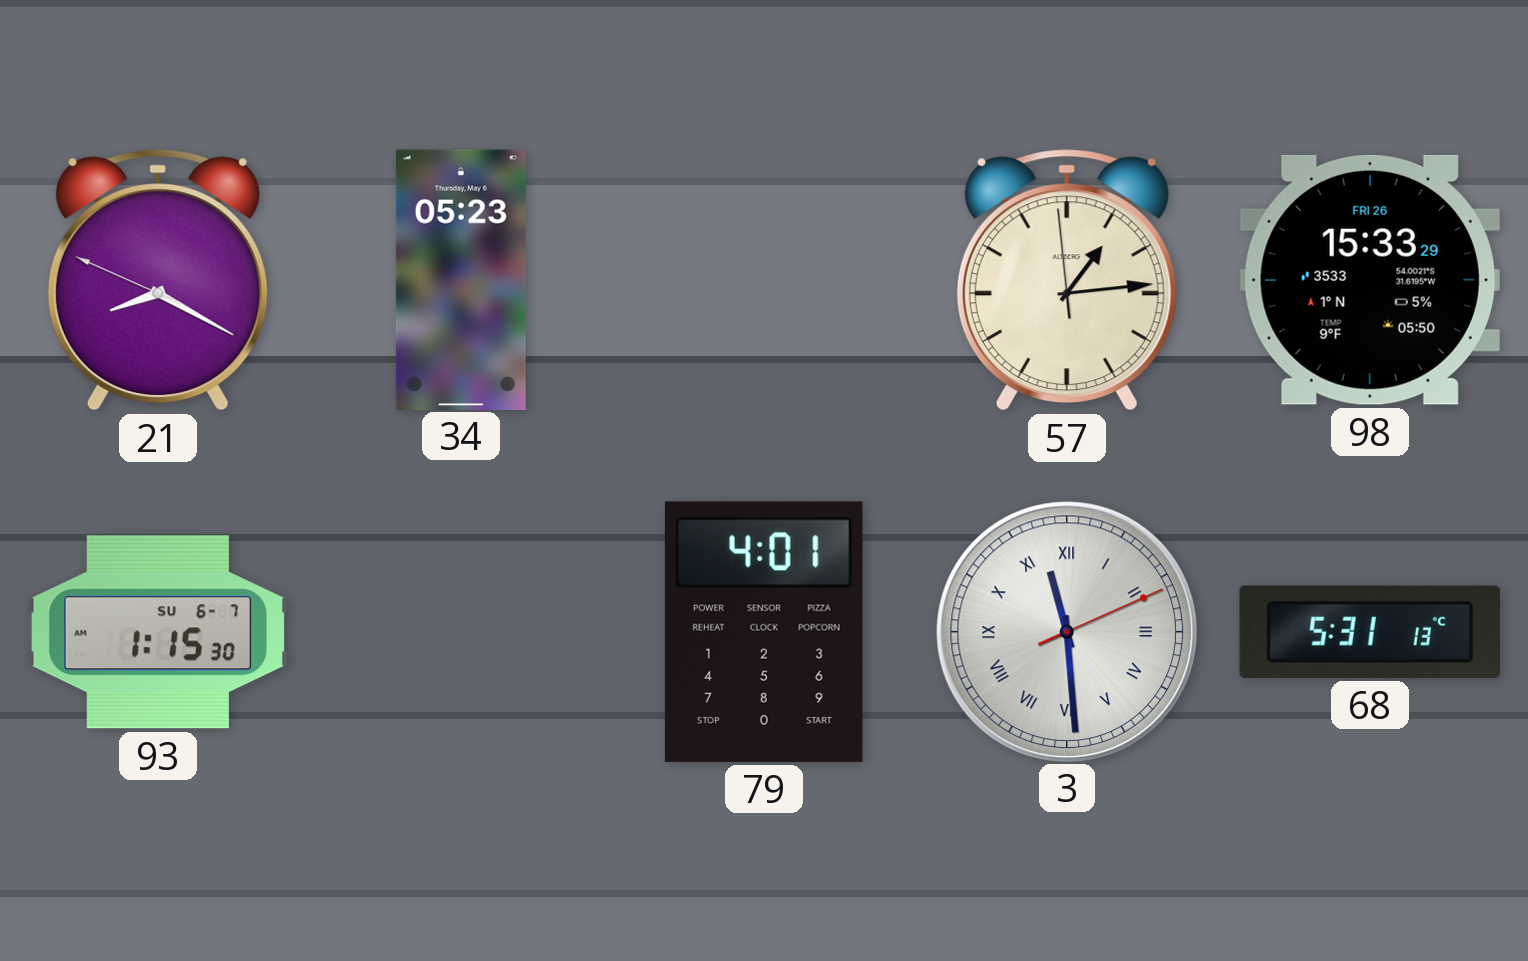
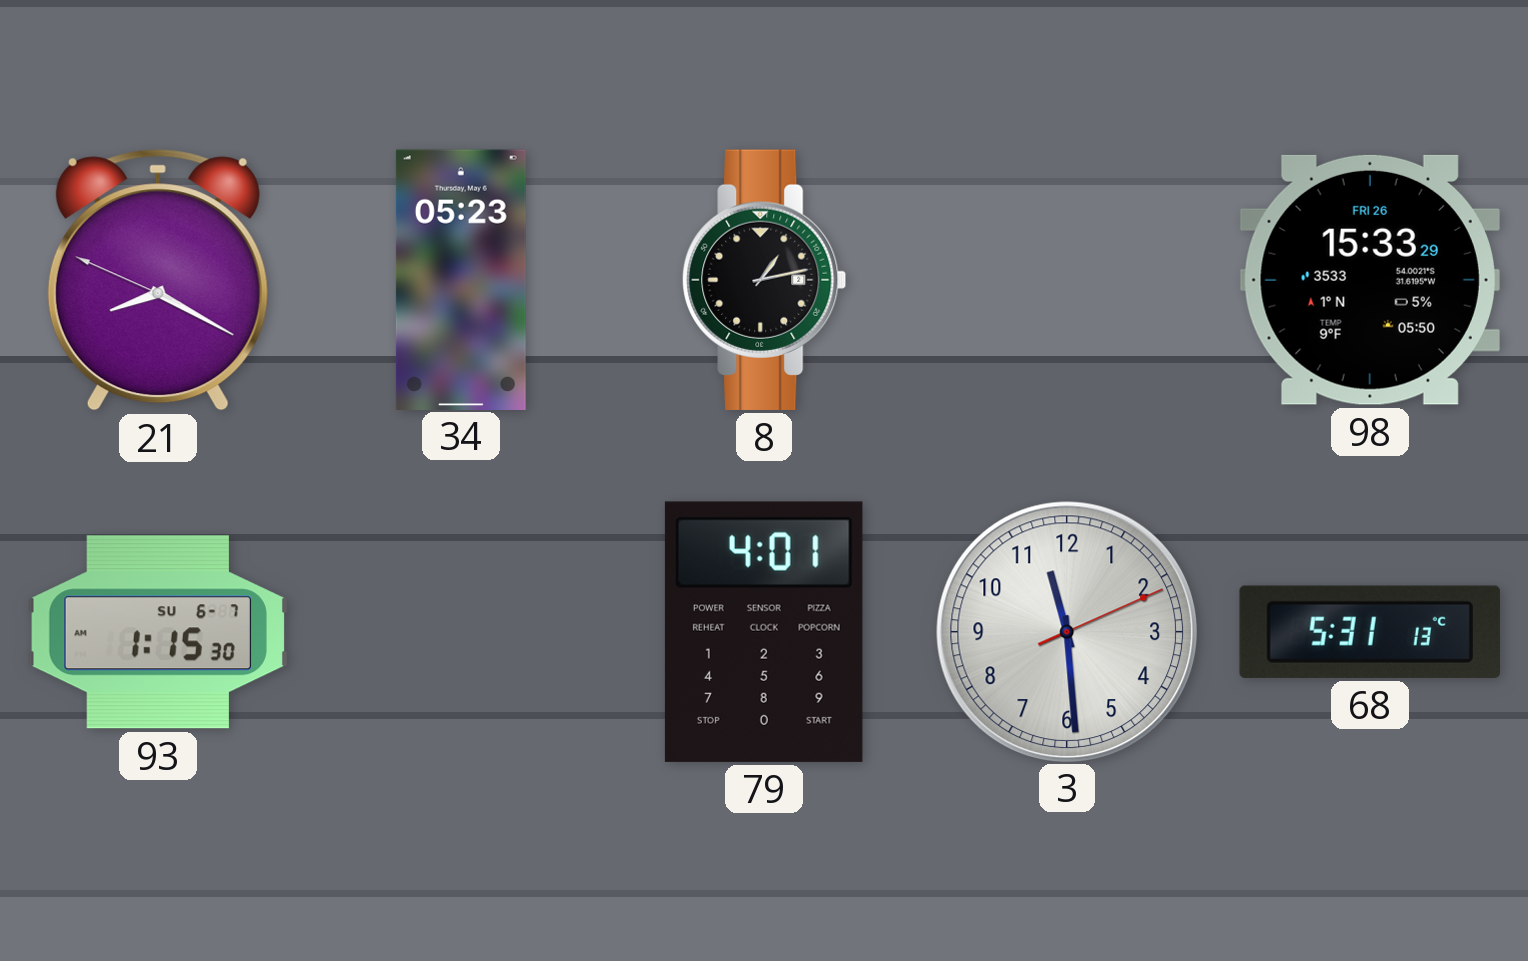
8: none -> 1:13 (764, 280)
57: 1:13 -> none (1067, 280)
3 numerals: Roman -> Arabic (1066, 631)
